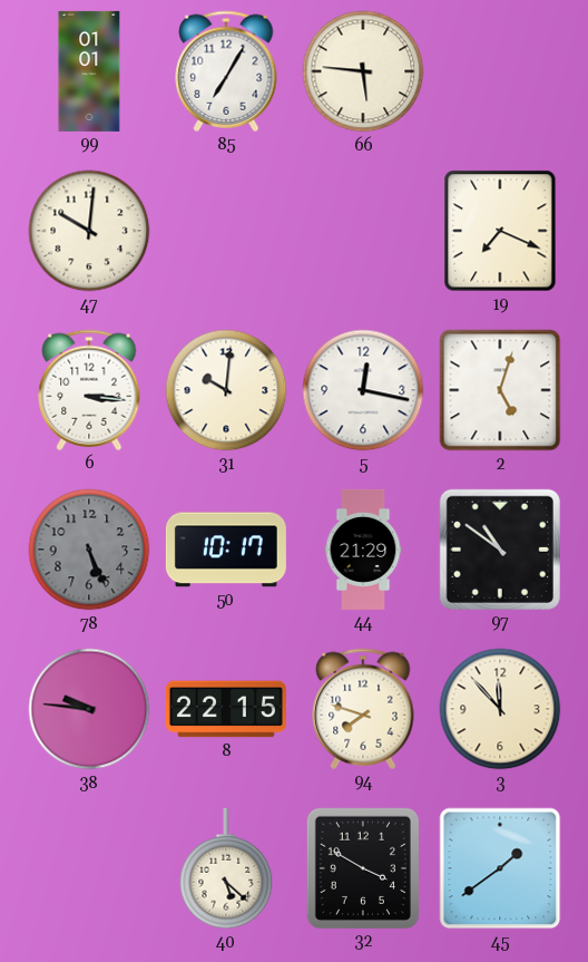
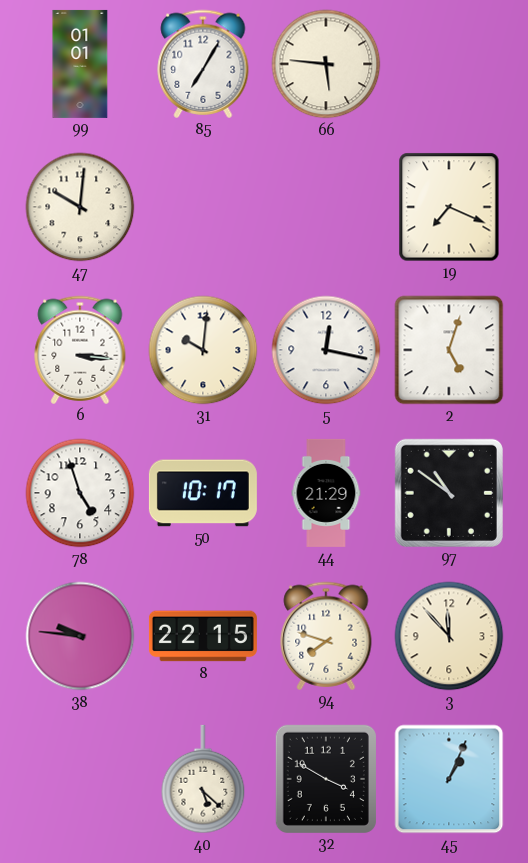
78: 5:26 -> 4:57 (80, 493)
78 dial: grey -> white (80, 493)
45: 1:39 -> 1:04 (449, 779)
